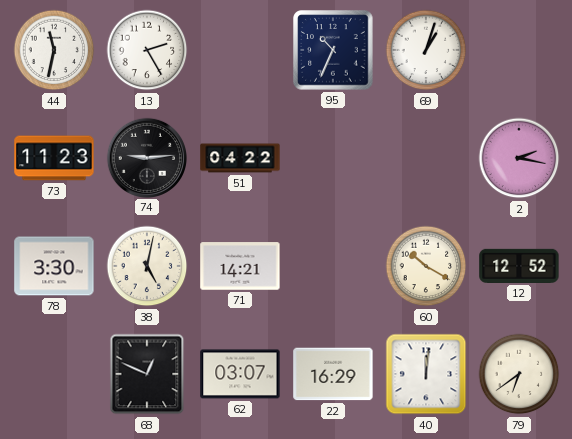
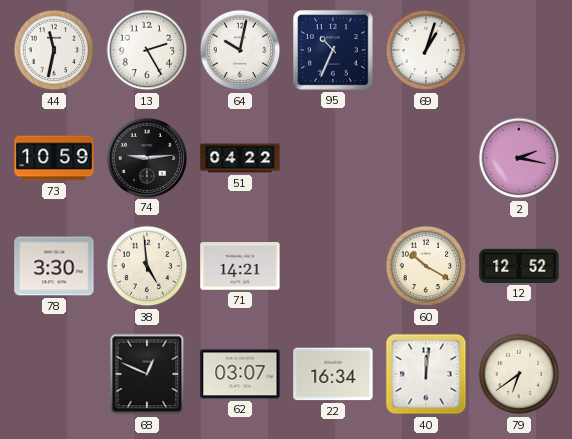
64: none -> 10:02 (240, 50)
73: 11:23 -> 10:59 (54, 158)
38: 5:02 -> 4:59 (147, 266)
22: 16:29 -> 16:34 (333, 374)
